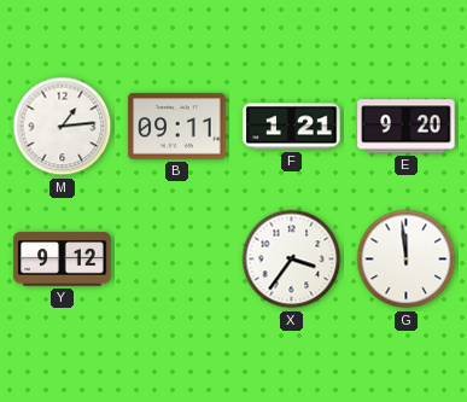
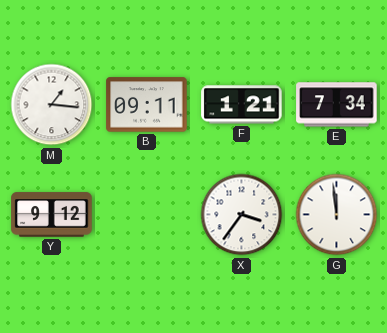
M: 1:14 -> 1:16 (52, 105)
E: 9:20 -> 7:34 (337, 105)
